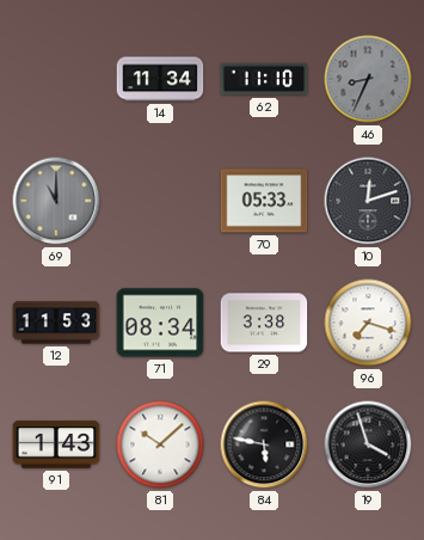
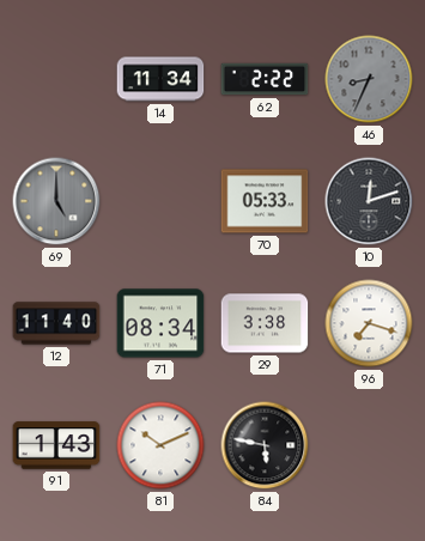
62: 11:10 -> 2:22 (265, 79)
69: 11:00 -> 5:00 (56, 201)
12: 11:53 -> 11:40 (56, 323)
81: 10:08 -> 10:11 (160, 445)
19: 3:57 -> none (368, 444)
